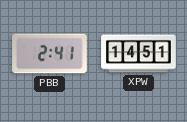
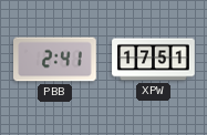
XPW: 14:51 -> 17:51 (154, 60)
